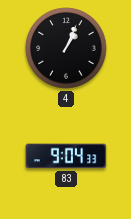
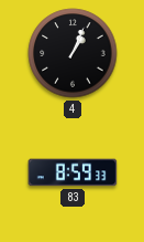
83: 9:04 -> 8:59 (73, 172)
